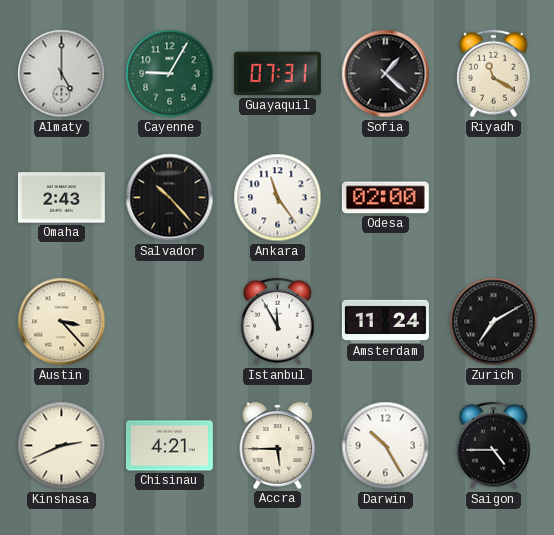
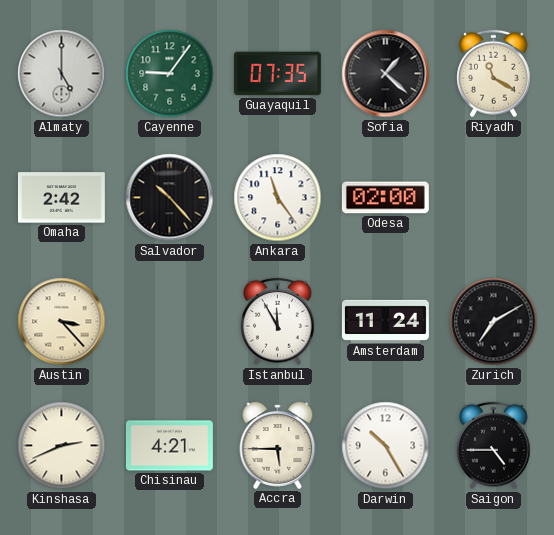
Cayenne: 9:05 -> 9:06 (170, 74)
Guayaquil: 07:31 -> 07:35 (277, 74)
Omaha: 2:43 -> 2:42 (61, 198)
